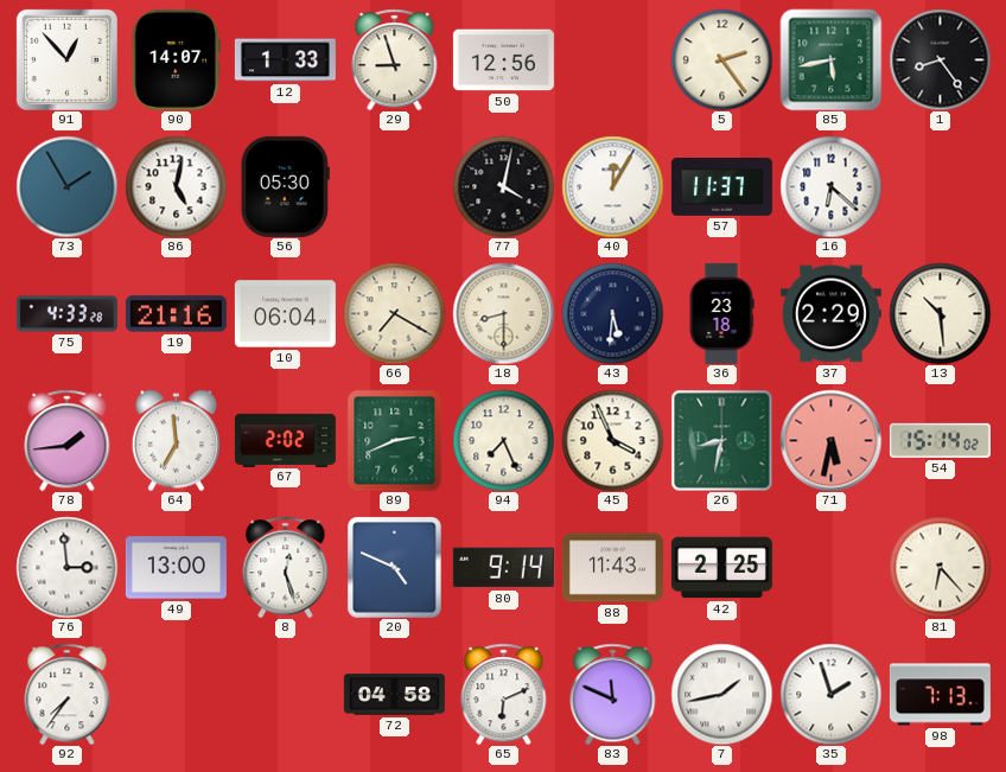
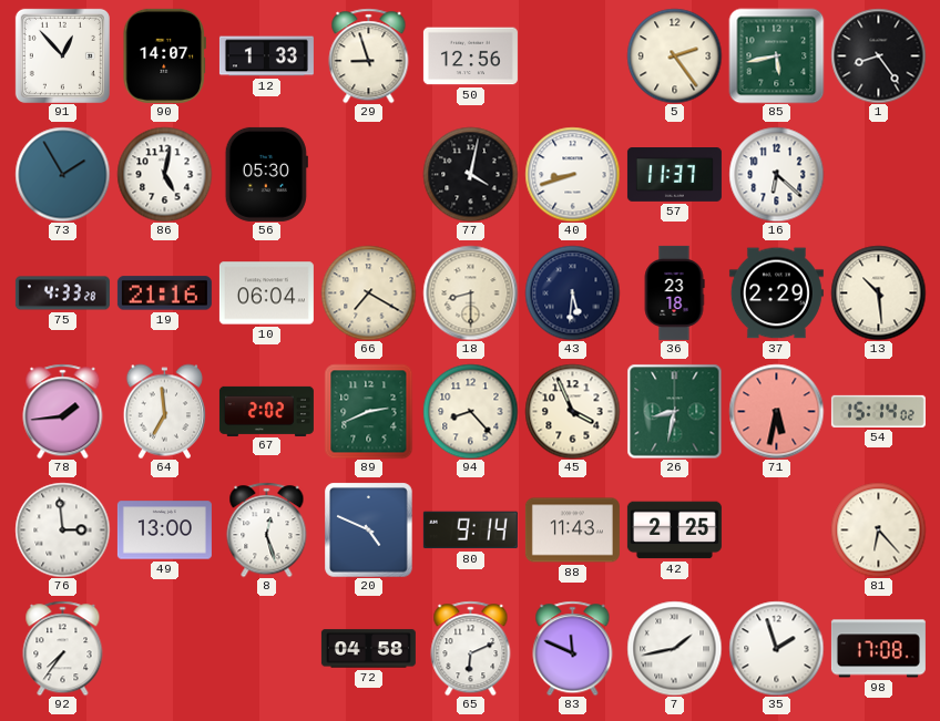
40: 12:05 -> 8:42 (572, 174)
94: 7:26 -> 8:23 (470, 411)
98: 7:13 -> 17:08 (878, 649)
